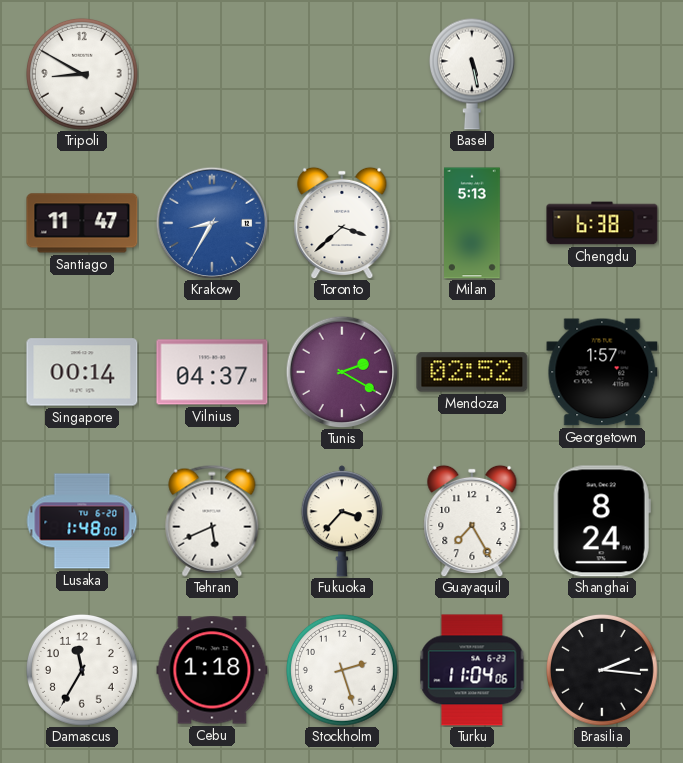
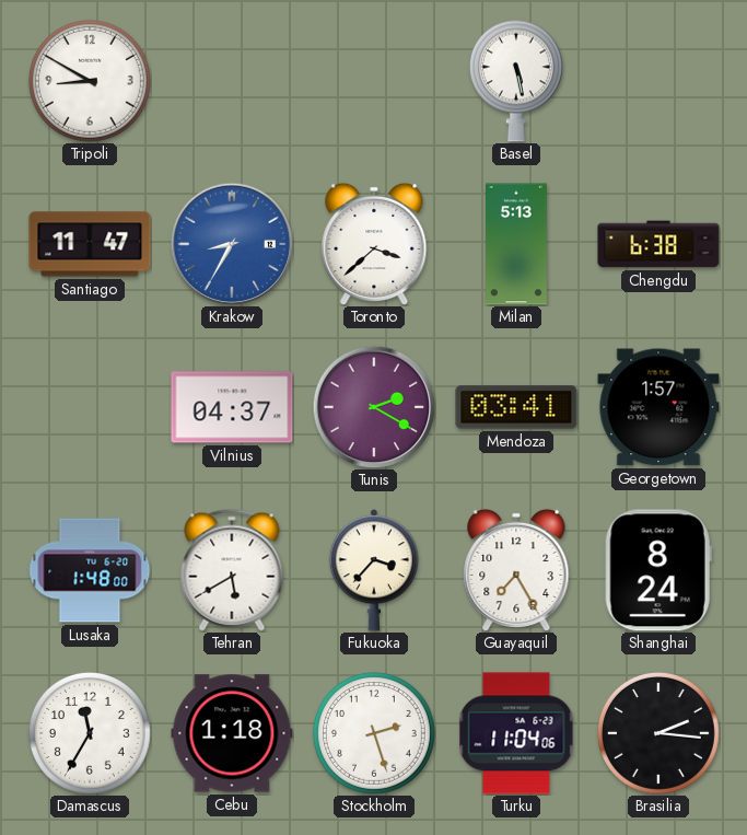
Singapore: 00:14 -> none (82, 372)
Mendoza: 02:52 -> 03:41 (516, 407)
Tehran: 5:41 -> 5:40 (232, 570)
